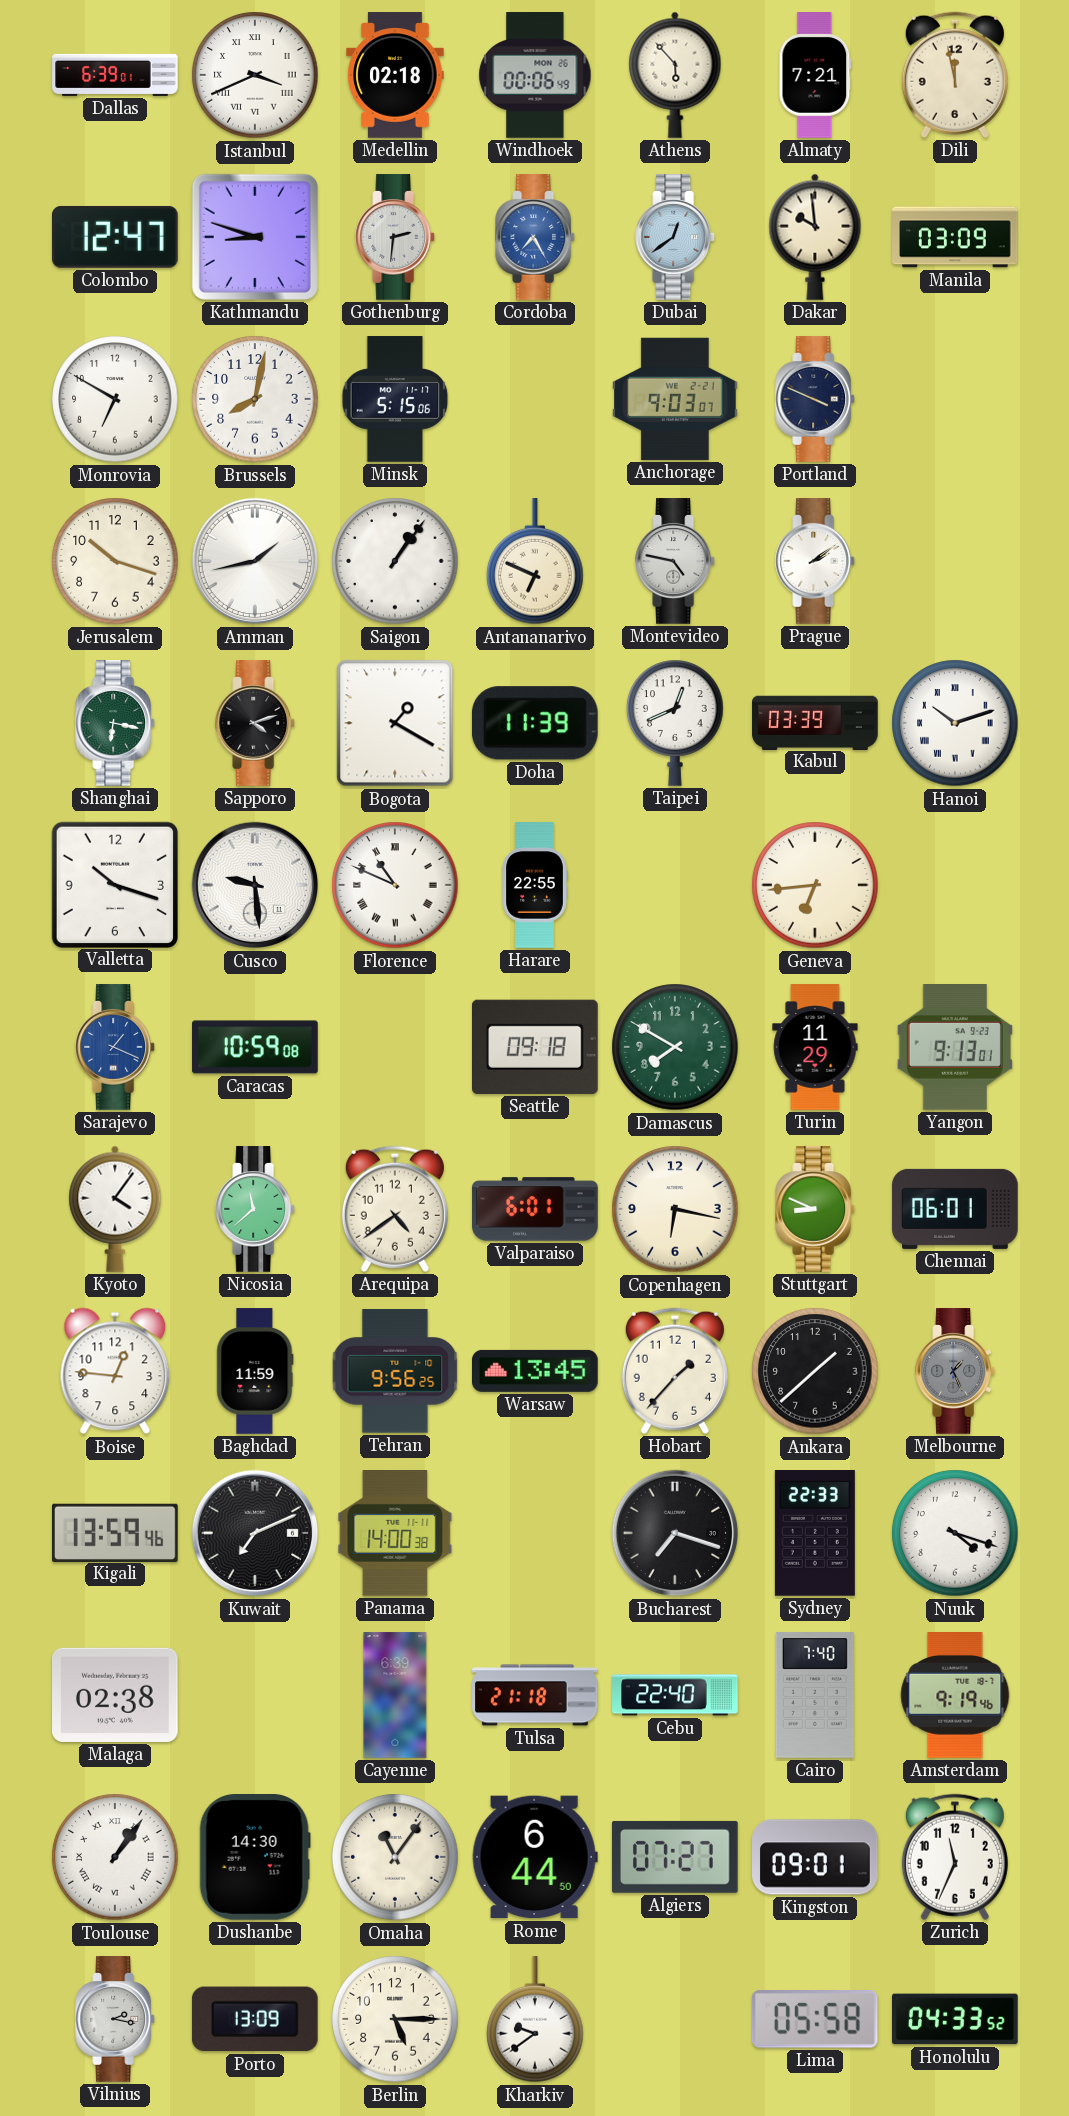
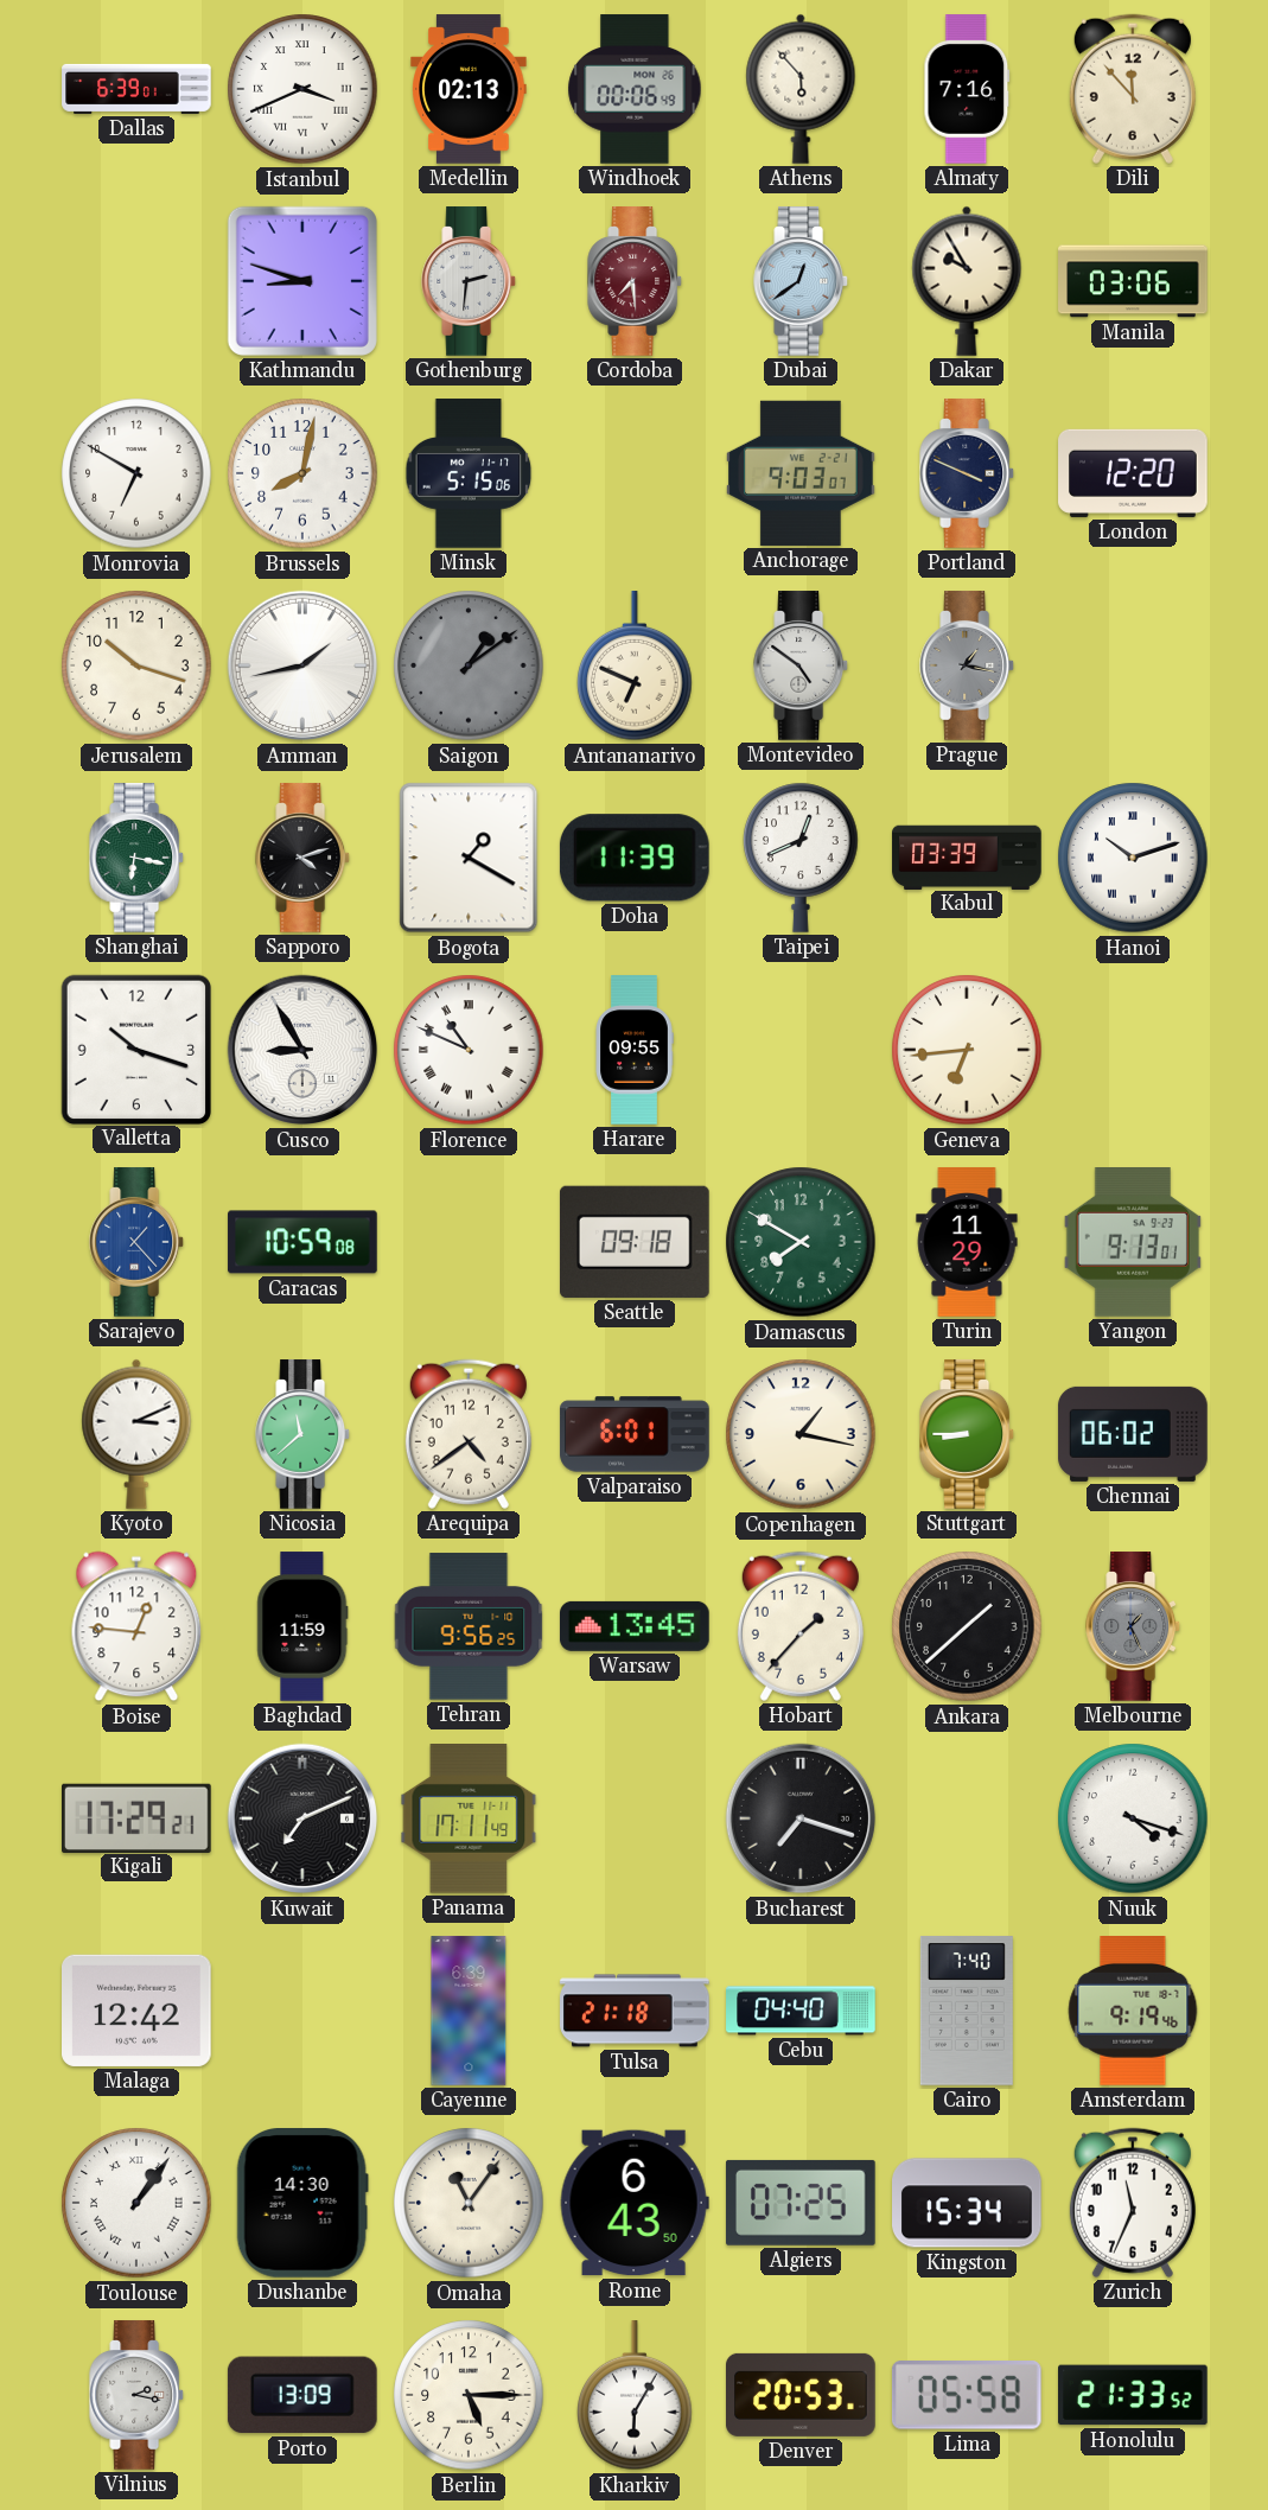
Medellin: 02:18 -> 02:13 (469, 89)
Almaty: 7:21 -> 7:16 (967, 89)
Dili: 11:58 -> 11:53 (1133, 89)
Colombo: 12:47 -> none (116, 237)
Cordoba: 7:25 -> 7:29 (636, 281)
Cordoba dial: blue -> burgundy (636, 281)
Dakar: 9:59 -> 9:55 (967, 281)
Manila: 03:09 -> 03:06 (1133, 281)
London: none -> 12:20 (1133, 473)
Saigon: 1:06 -> 1:09 (469, 665)
Saigon dial: white -> grey (469, 665)
Montevideo: 4:47 -> 4:51 (802, 665)
Prague: 2:09 -> 1:17 (968, 665)
Prague dial: white -> grey (968, 665)
Cusco: 9:29 -> 8:55 (302, 1050)
Harare: 22:55 -> 09:55 (635, 1050)
Sarajevo: 1:19 -> 1:23 (138, 1242)
Kyoto: 4:06 -> 3:11 (136, 1434)
Copenhagen: 6:17 -> 1:17 (801, 1434)
Stuttgart: 8:49 -> 8:45 (968, 1434)
Chennai: 06:01 -> 06:02 (1133, 1434)
Kigali: 13:59 -> 17:29 (138, 1817)
Panama: 14:00 -> 17:11 (469, 1820)
Sydney: 22:33 -> none (815, 1534)
Malaga: 02:38 -> 12:42 (138, 2011)
Cebu: 22:40 -> 04:40 (801, 2011)
Rome: 6:44 -> 6:43 (635, 2203)
Algiers: 07:27 -> 07:25 (801, 2203)
Kingston: 09:01 -> 15:34 (968, 2203)
Kharkiv: 9:39 -> 6:05 (635, 2396)
Denver: none -> 20:53 (801, 2395)
Honolulu: 04:33 -> 21:33 (1134, 2395)
